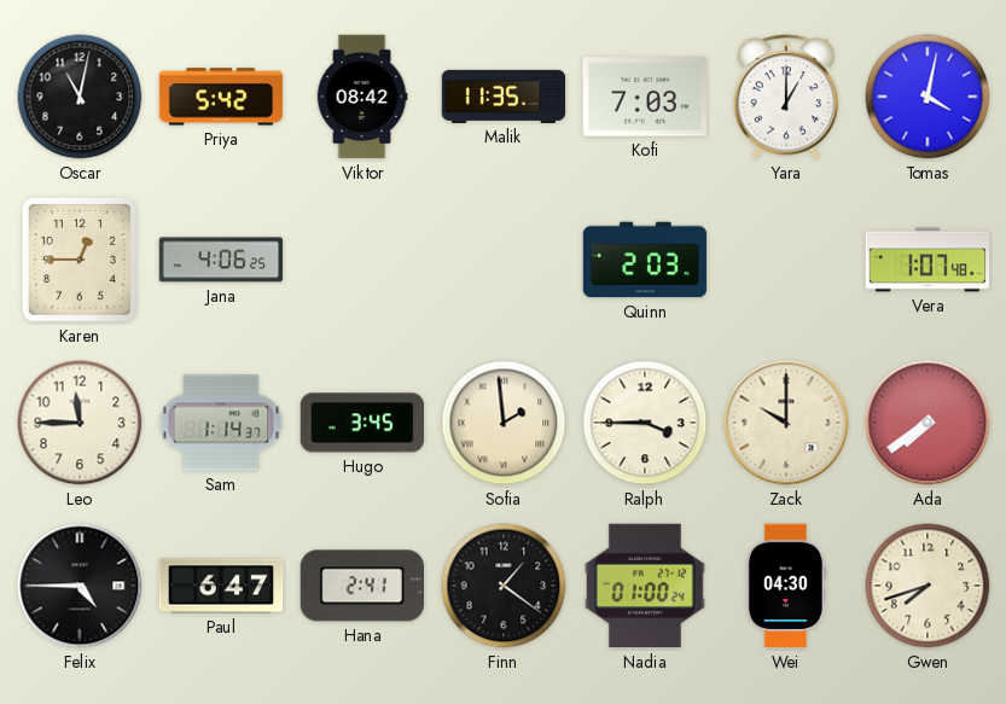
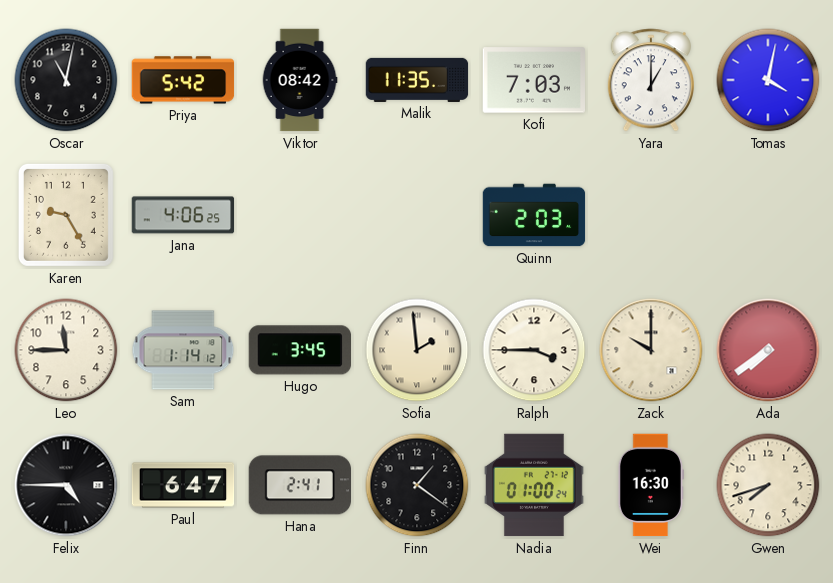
Karen: 12:45 -> 9:25 (66, 215)
Vera: 1:07 -> none (928, 260)
Sam: 1:14:37 -> 1:14:12 (183, 350)
Wei: 04:30 -> 16:30 (651, 485)
